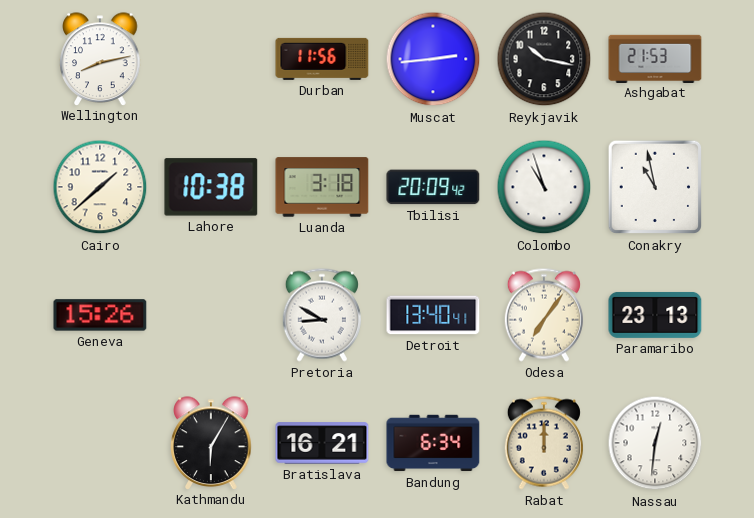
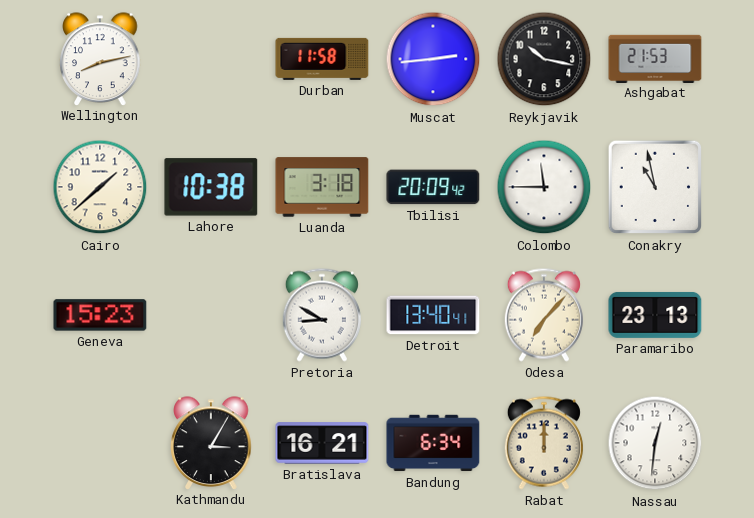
Durban: 11:56 -> 11:58 (322, 59)
Colombo: 10:57 -> 11:45 (544, 187)
Geneva: 15:26 -> 15:23 (100, 315)
Odesa: 7:06 -> 7:07 (544, 315)
Kathmandu: 6:05 -> 3:05 (211, 443)
